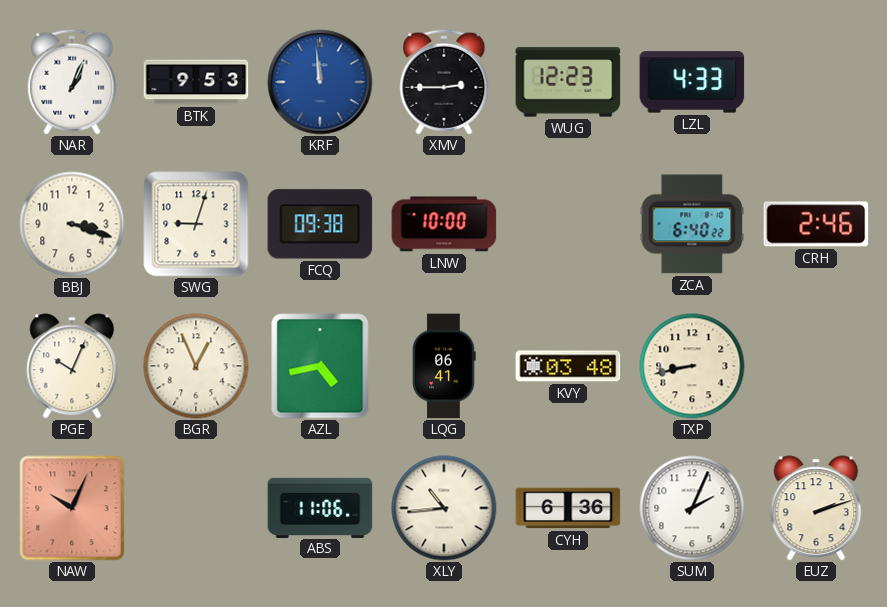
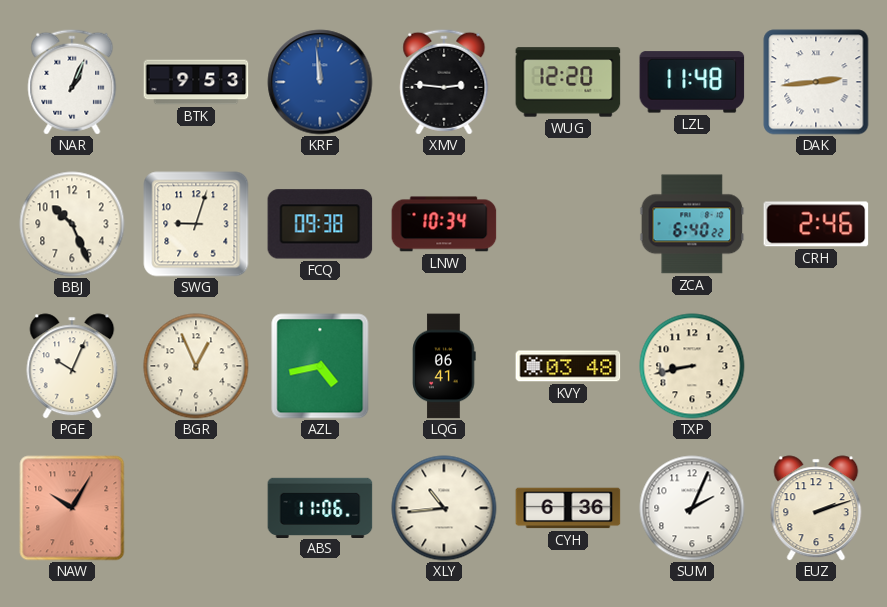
XMV: 2:45 -> 2:46 (444, 82)
WUG: 12:23 -> 12:20 (568, 82)
LZL: 4:33 -> 11:48 (692, 82)
DAK: none -> 2:44 (816, 82)
BBJ: 3:18 -> 10:26 (72, 224)
LNW: 10:00 -> 10:34 (444, 224)
NAW: 10:04 -> 10:05 (72, 508)
